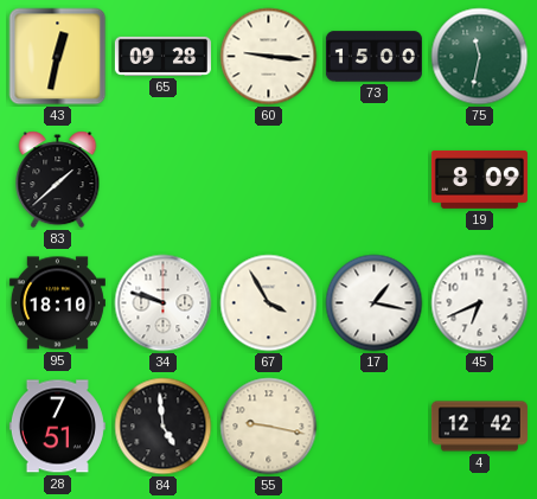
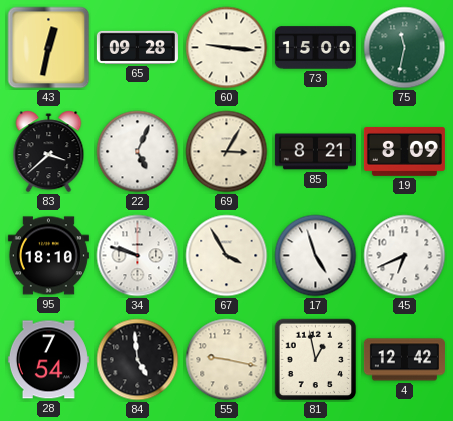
83: 1:38 -> 3:38 (49, 152)
22: none -> 5:04 (138, 152)
69: none -> 3:05 (227, 152)
85: none -> 8:21 (315, 152)
17: 1:17 -> 4:57 (316, 256)
28: 7:51 -> 7:54 (48, 360)
81: none -> 12:58 (316, 360)
